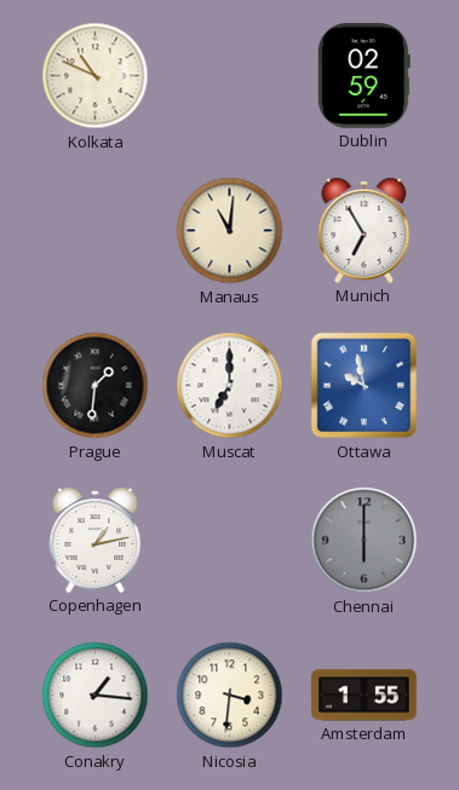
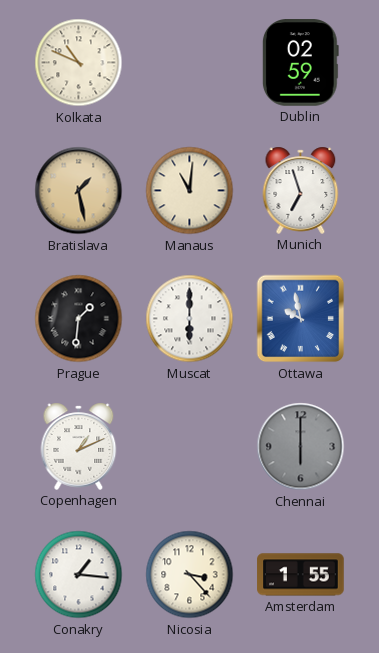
Bratislava: none -> 1:28 (79, 191)
Munich: 6:55 -> 6:57 (301, 190)
Muscat: 7:00 -> 6:00 (190, 319)
Copenhagen: 1:13 -> 1:11 (79, 446)
Nicosia: 3:31 -> 3:23 (190, 575)
